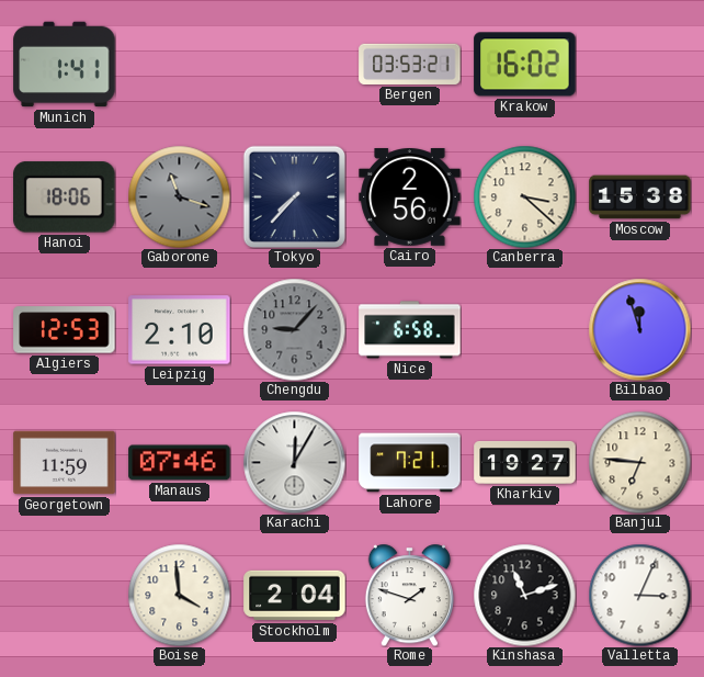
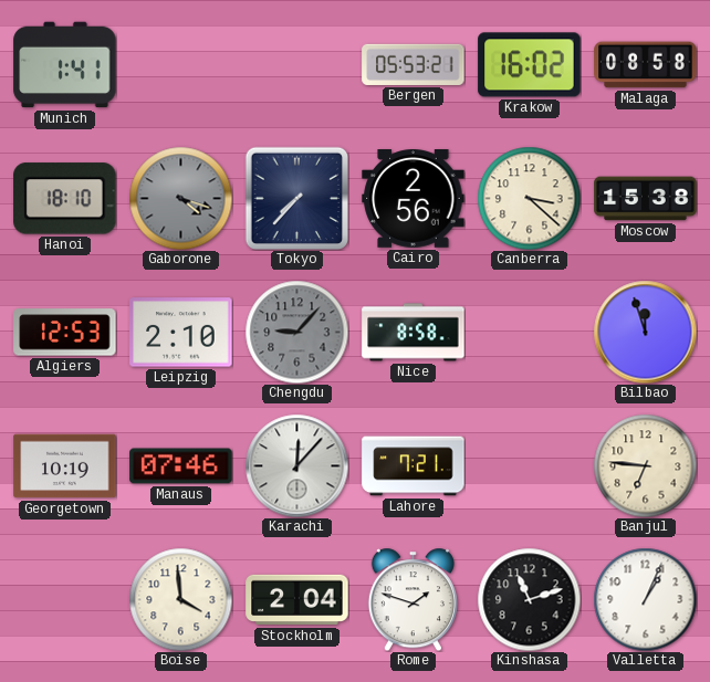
Bergen: 03:53 -> 05:53 (414, 64)
Malaga: none -> 08:58 (646, 65)
Hanoi: 18:06 -> 18:10 (65, 199)
Gaborone: 11:18 -> 4:18 (180, 198)
Nice: 6:58 -> 8:58 (414, 333)
Georgetown: 11:59 -> 10:19 (65, 466)
Karachi: 12:05 -> 12:07 (296, 465)
Kharkiv: 19:27 -> none (525, 462)
Valletta: 3:04 -> 1:04 (645, 599)
